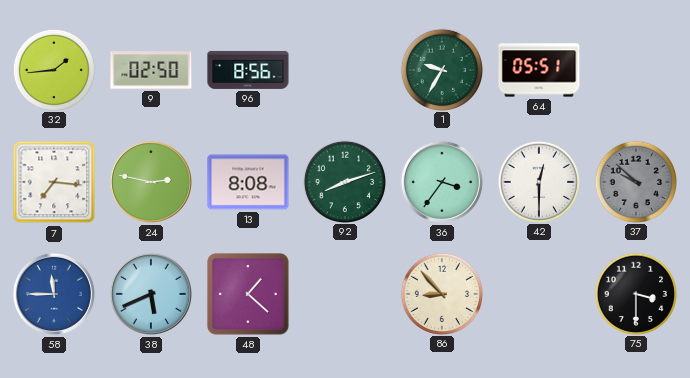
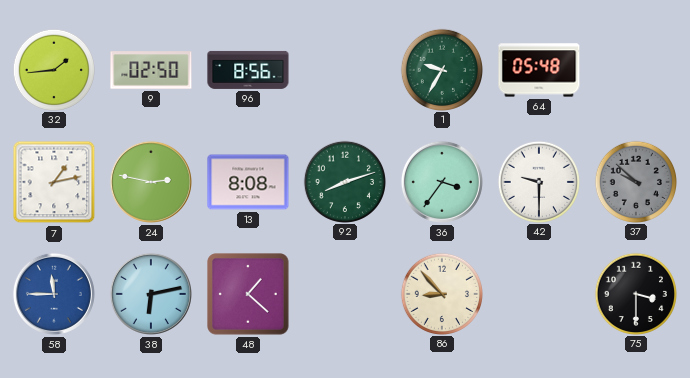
64: 05:51 -> 05:48 (539, 70)
7: 7:16 -> 1:13 (54, 182)
42: 12:30 -> 9:30 (538, 181)
38: 5:41 -> 6:13 (151, 294)
